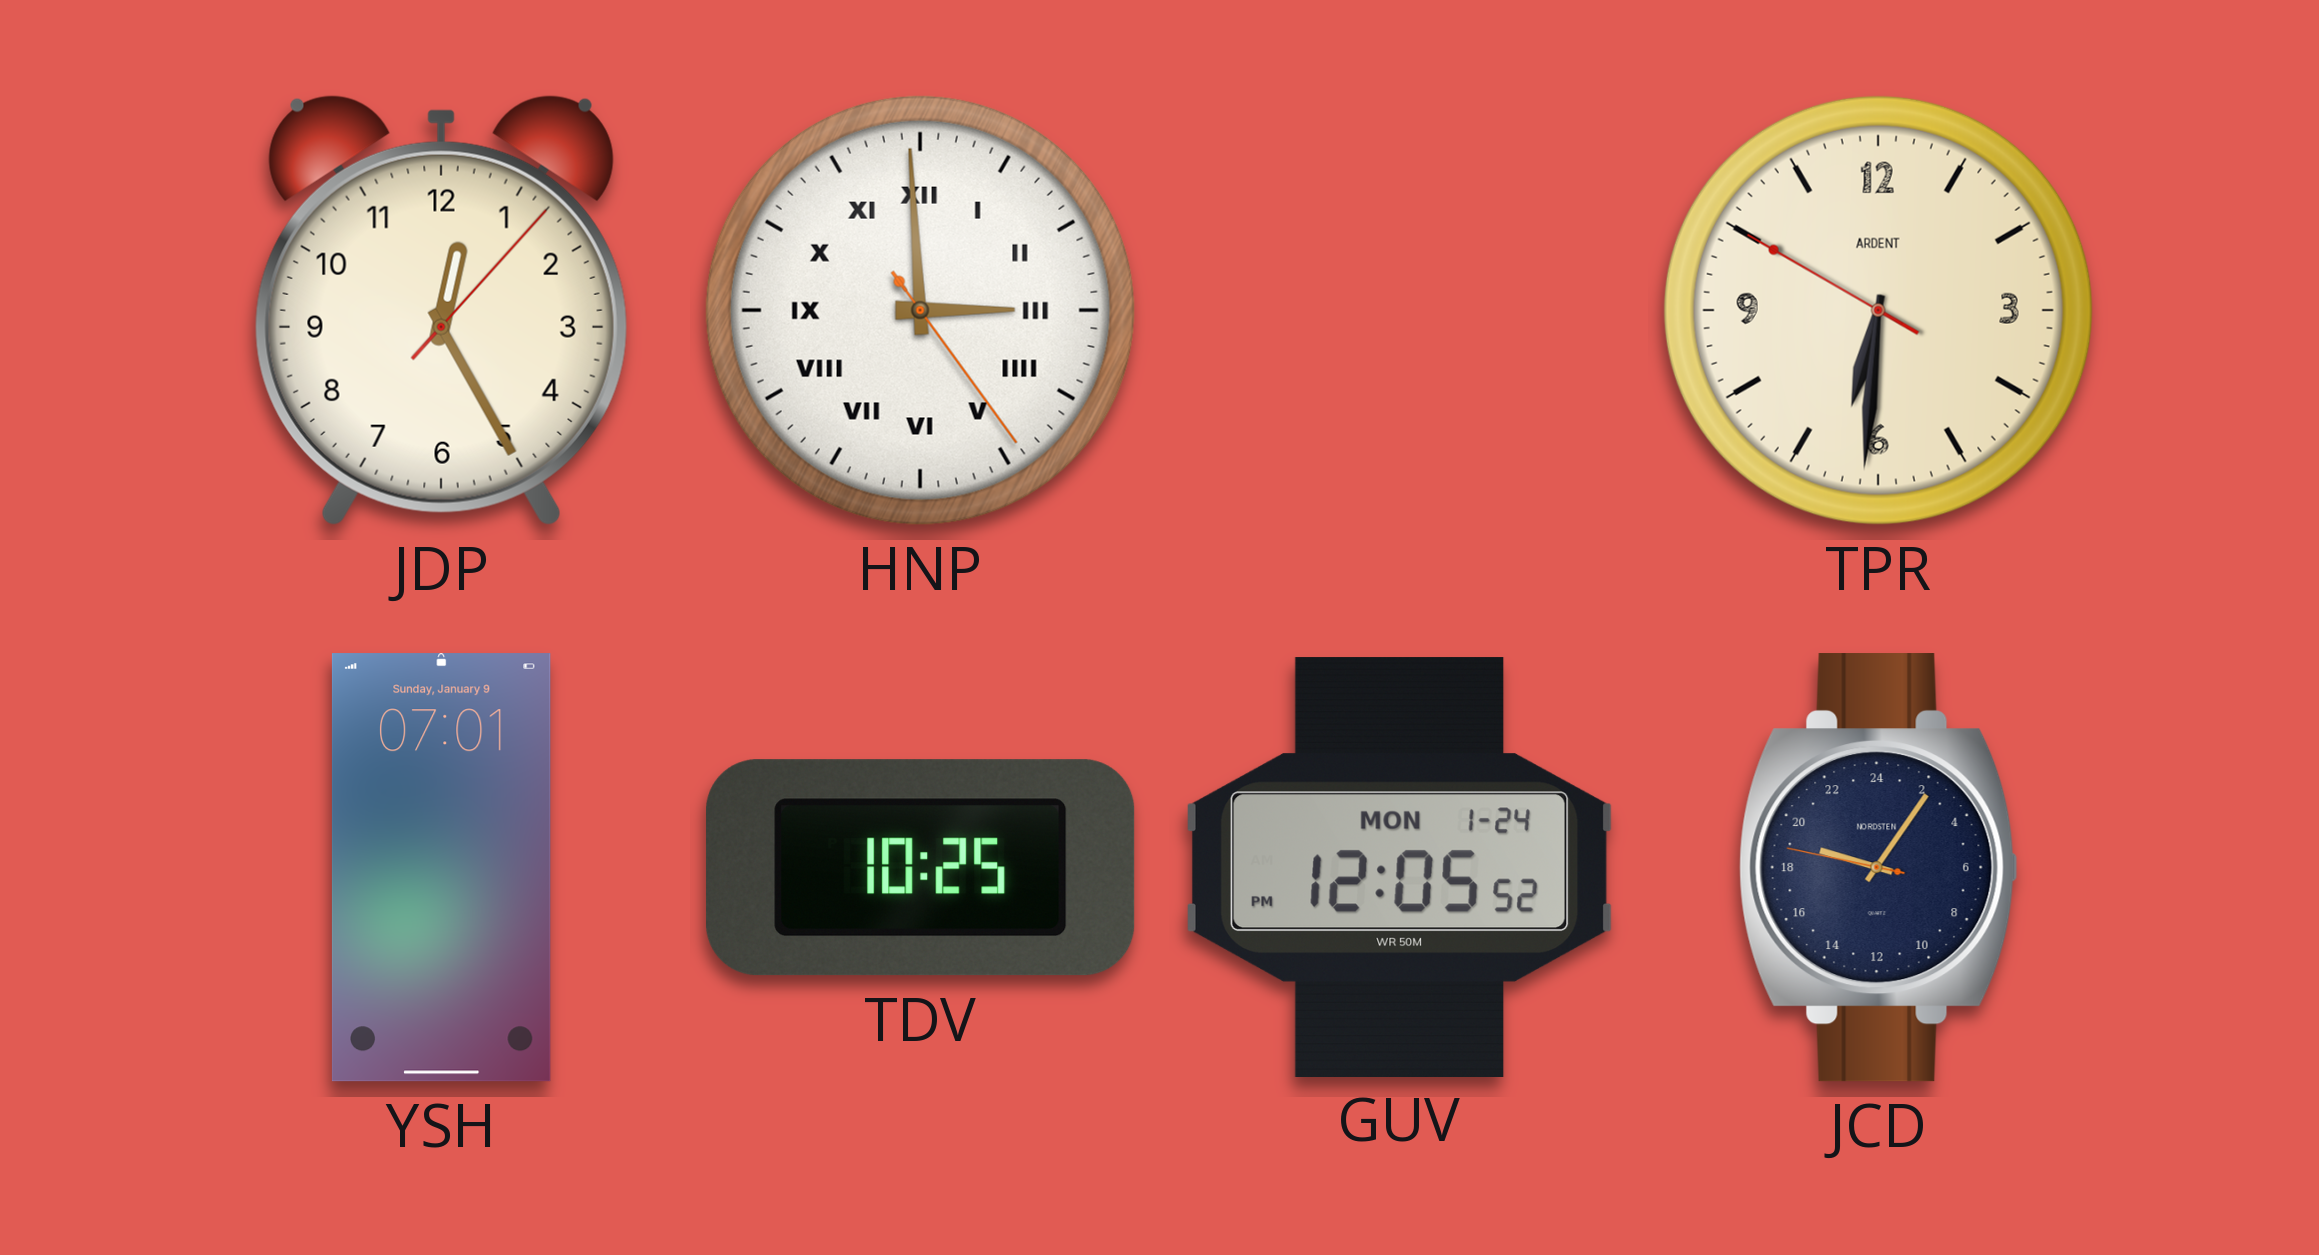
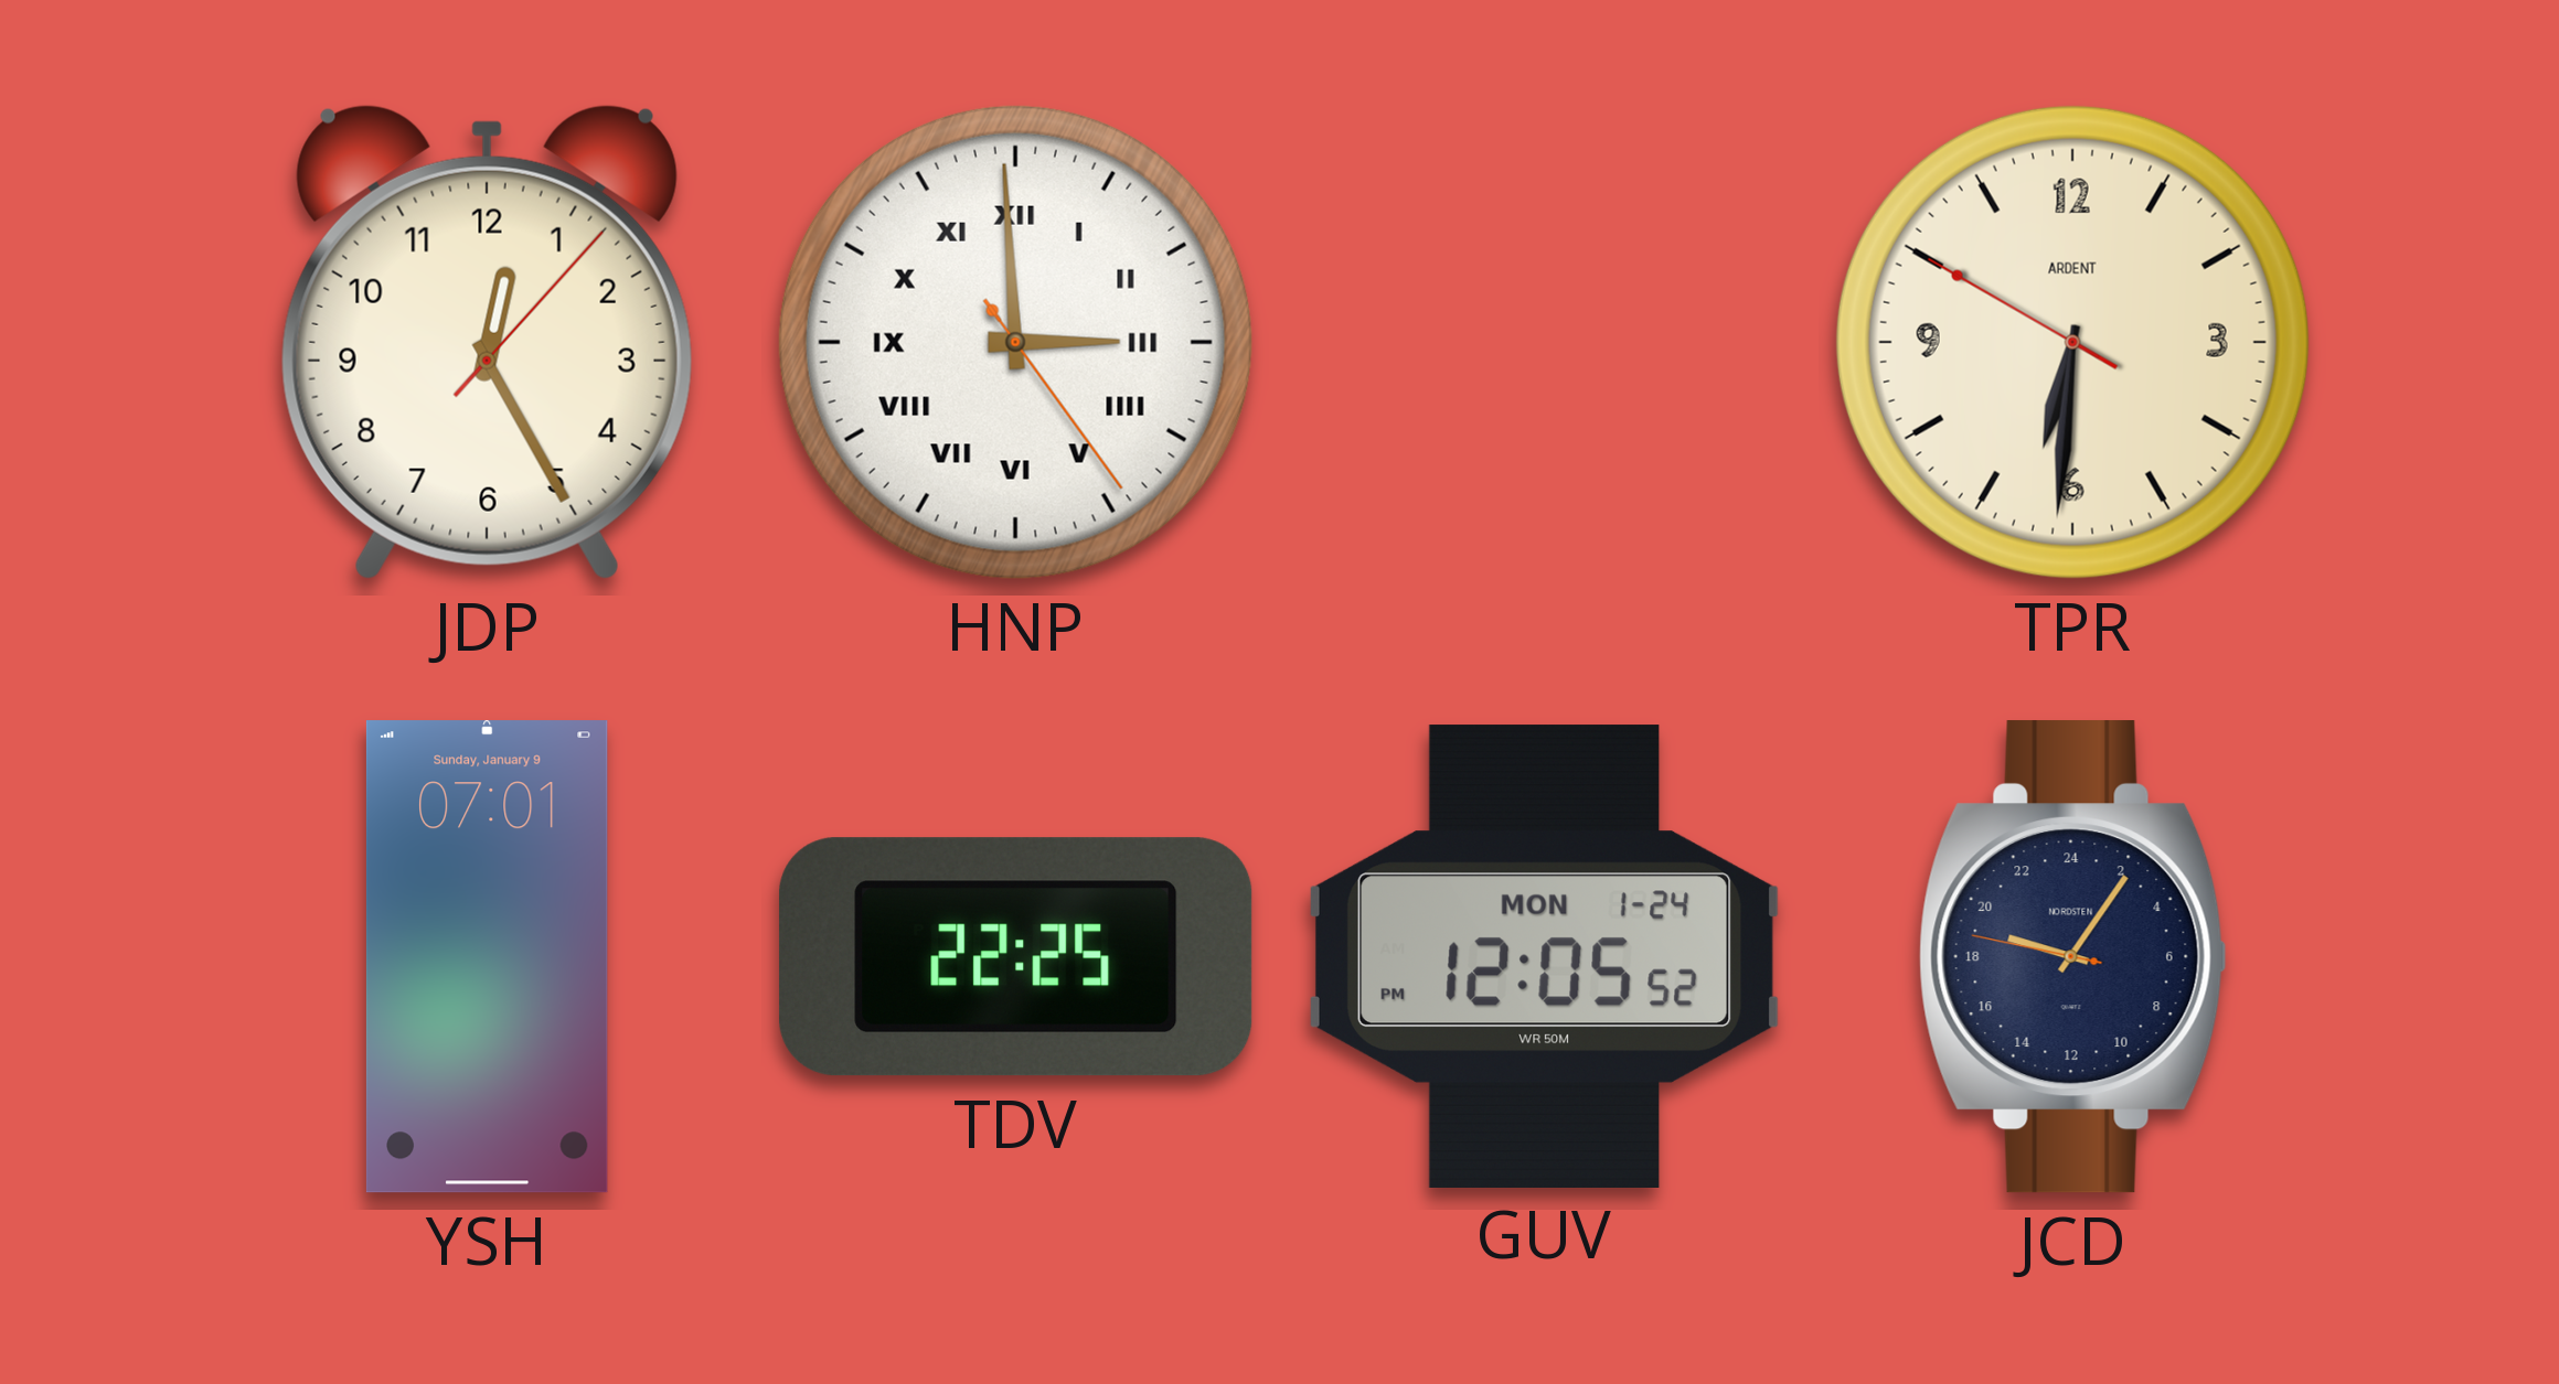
TDV: 10:25 -> 22:25 (1016, 957)
